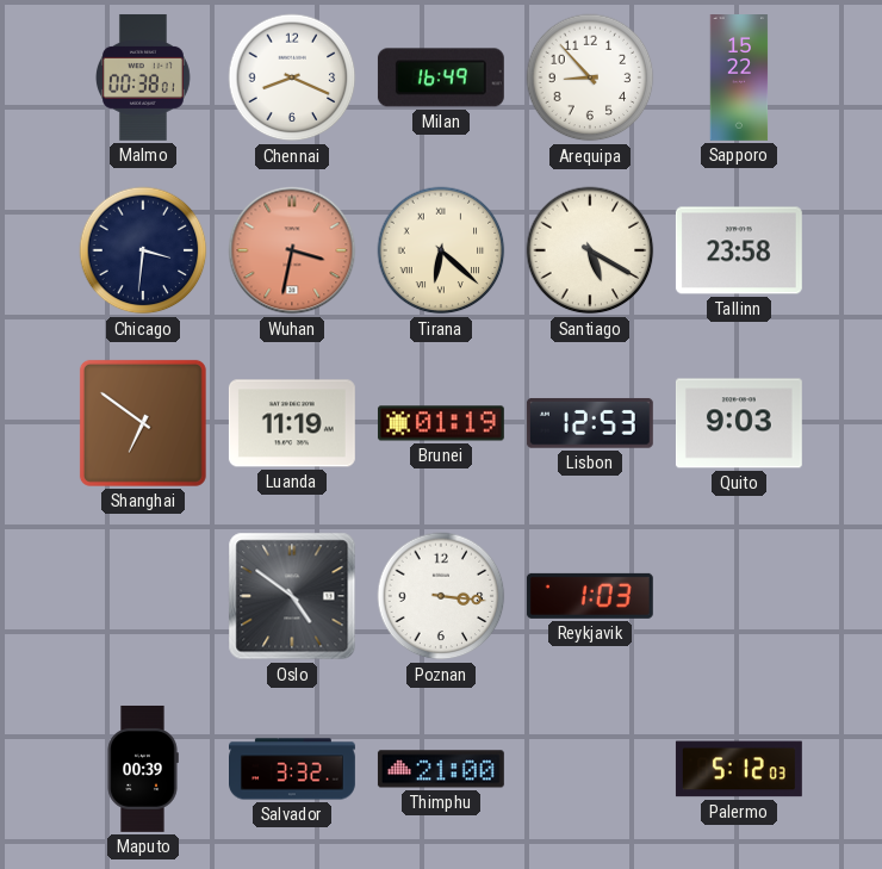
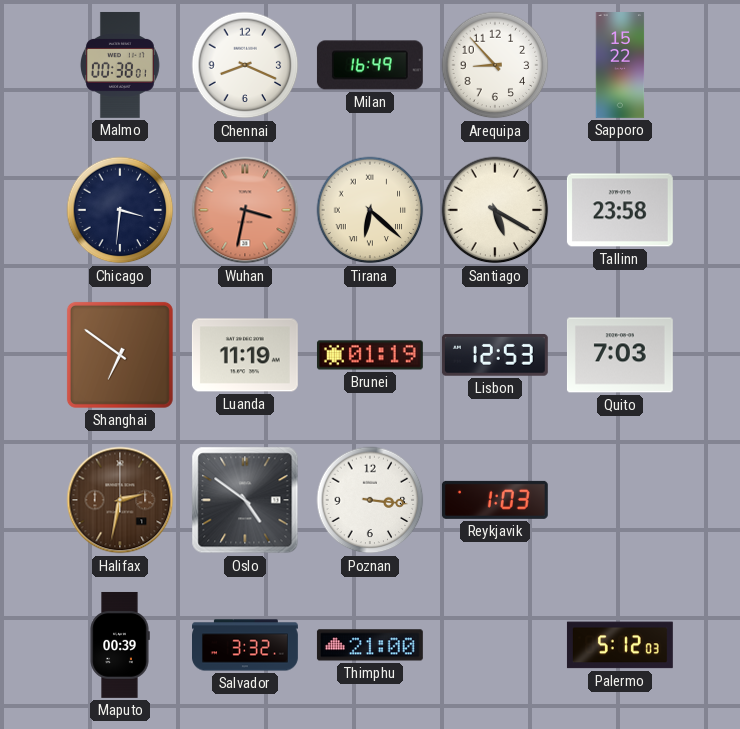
Quito: 9:03 -> 7:03 (620, 355)
Halifax: none -> 2:32 (120, 500)
